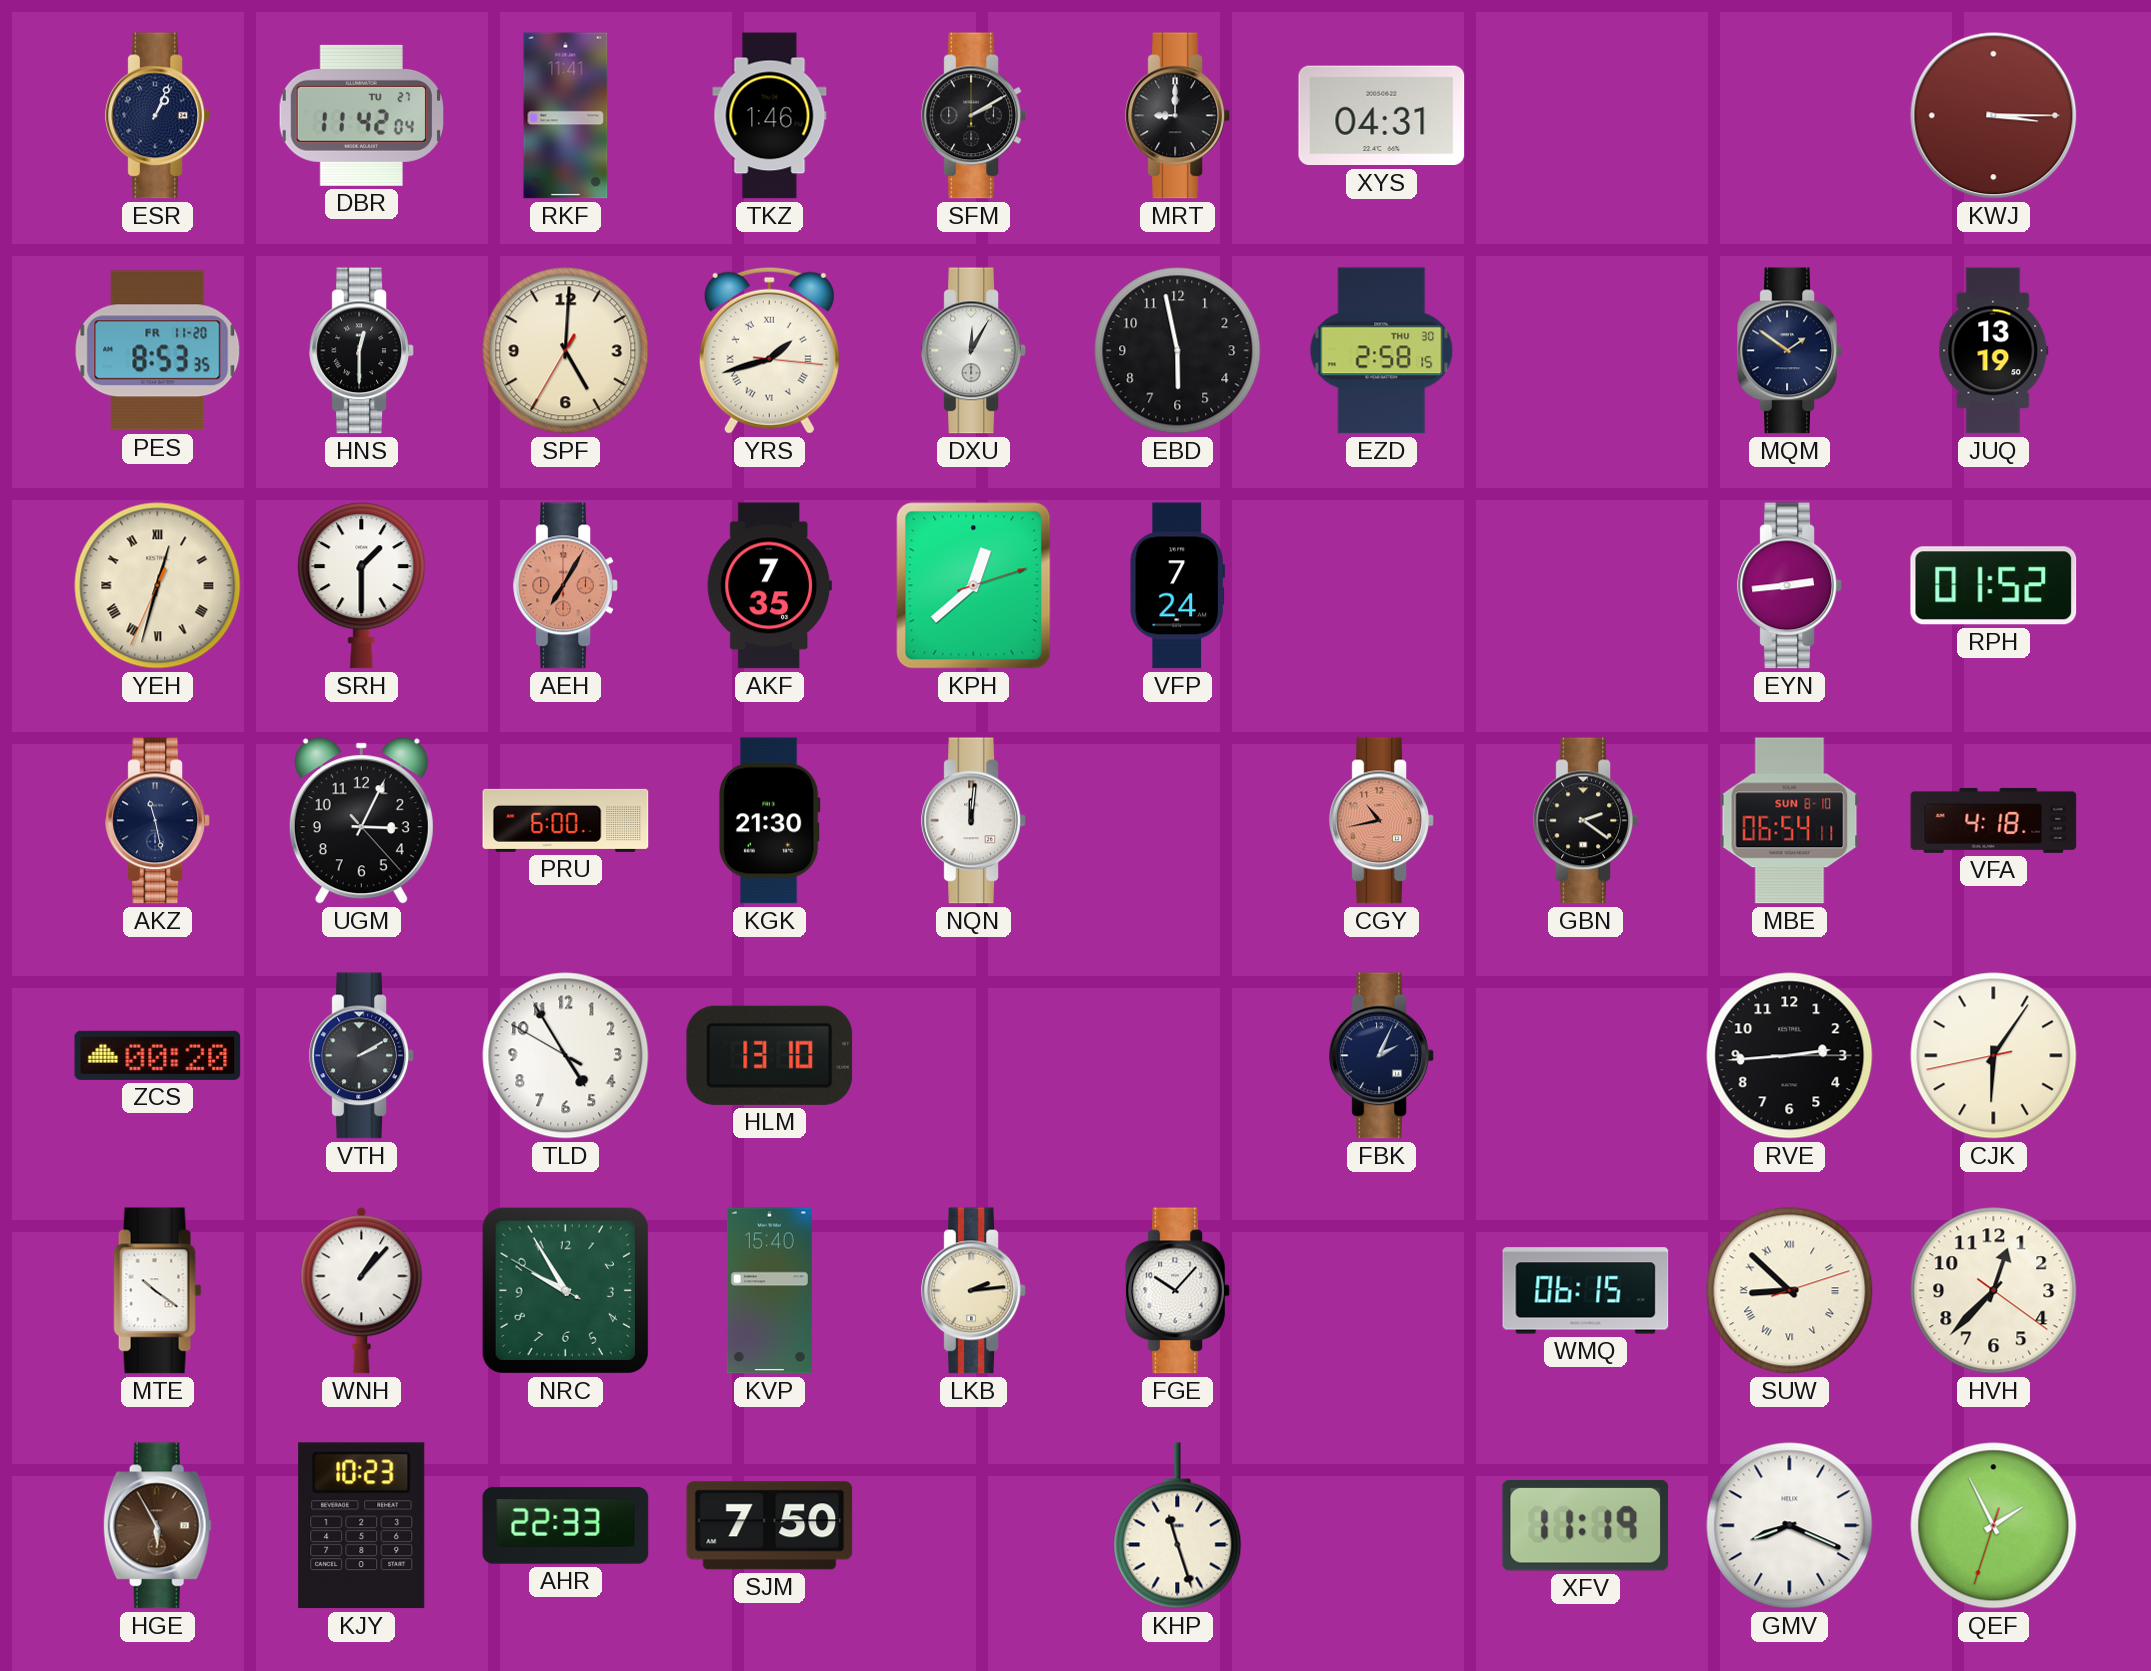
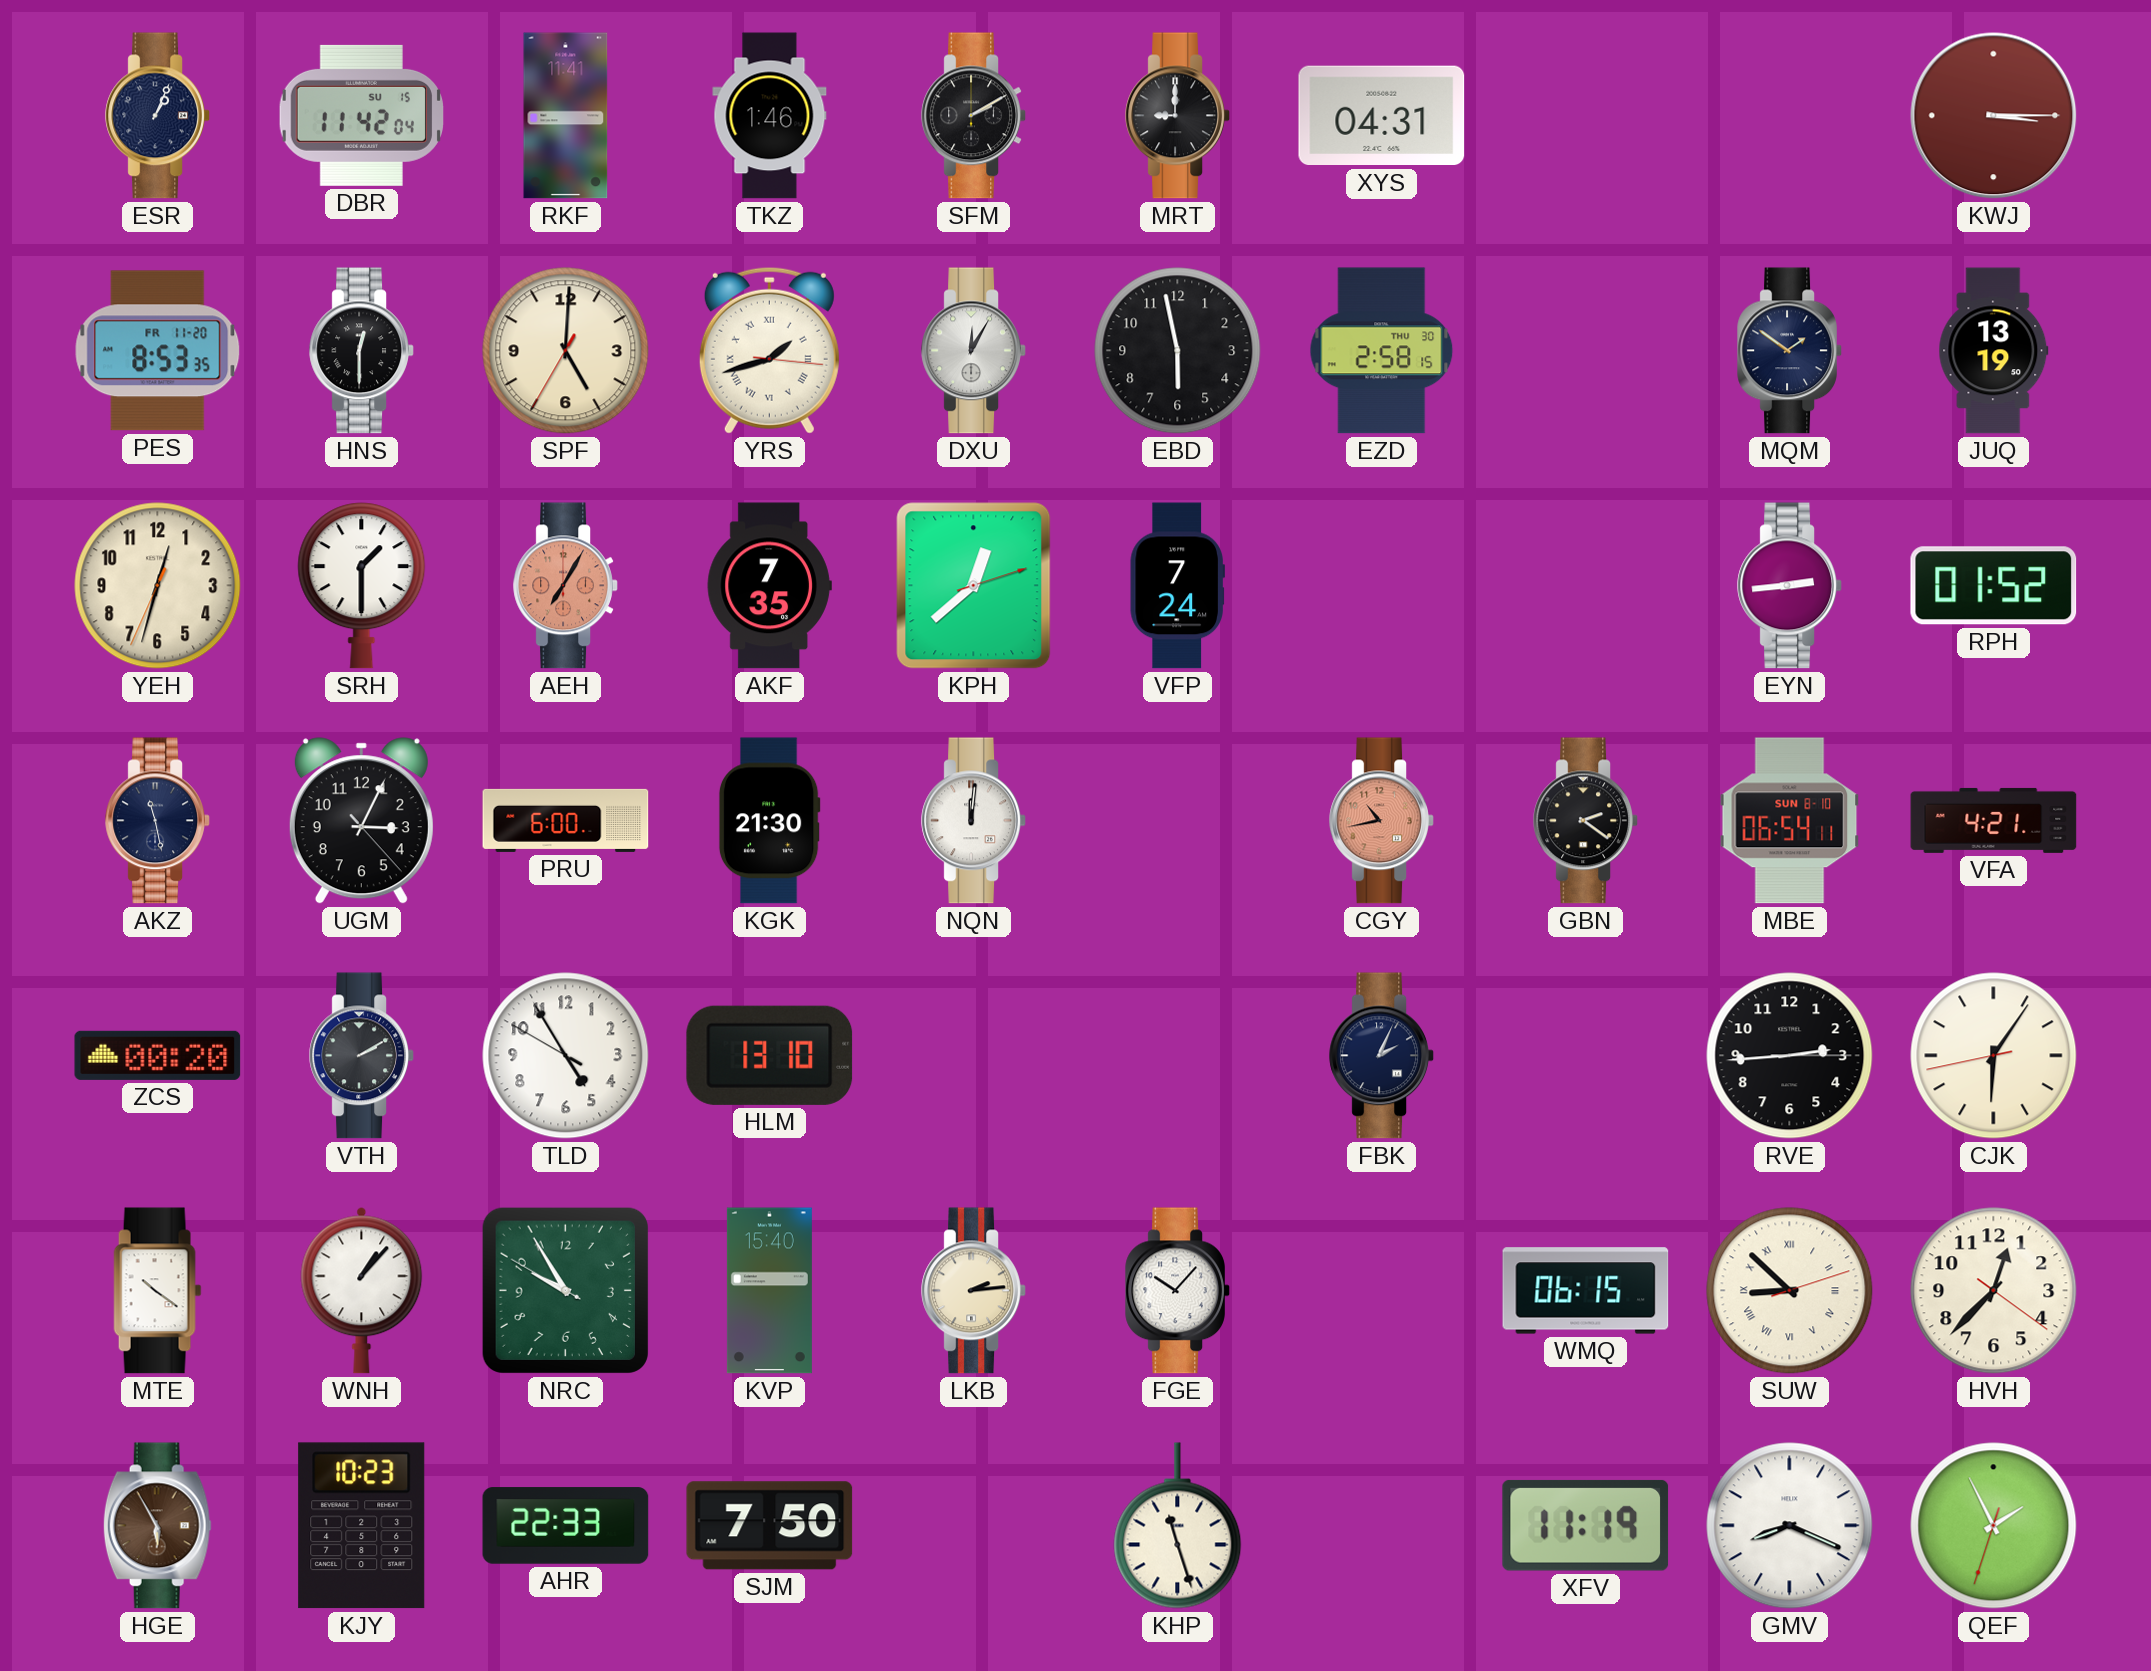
DBR date: TU 27 -> SU 15 (361, 115)
YEH numerals: Roman -> Arabic (158, 586)
VFA: 4:18 -> 4:21 (1994, 820)
